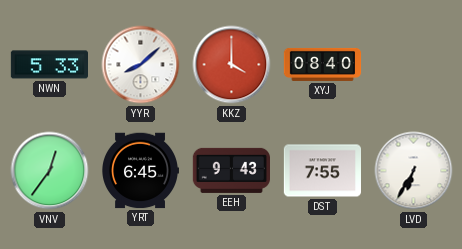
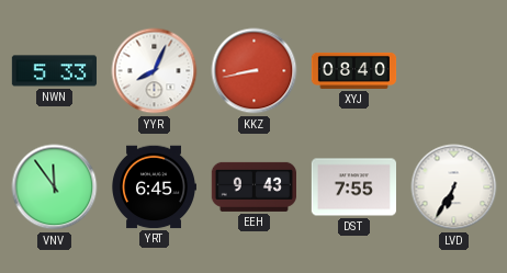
YYR: 8:08 -> 8:04 (155, 71)
KKZ: 4:00 -> 8:43 (255, 71)
VNV: 12:36 -> 11:54 (55, 187)
